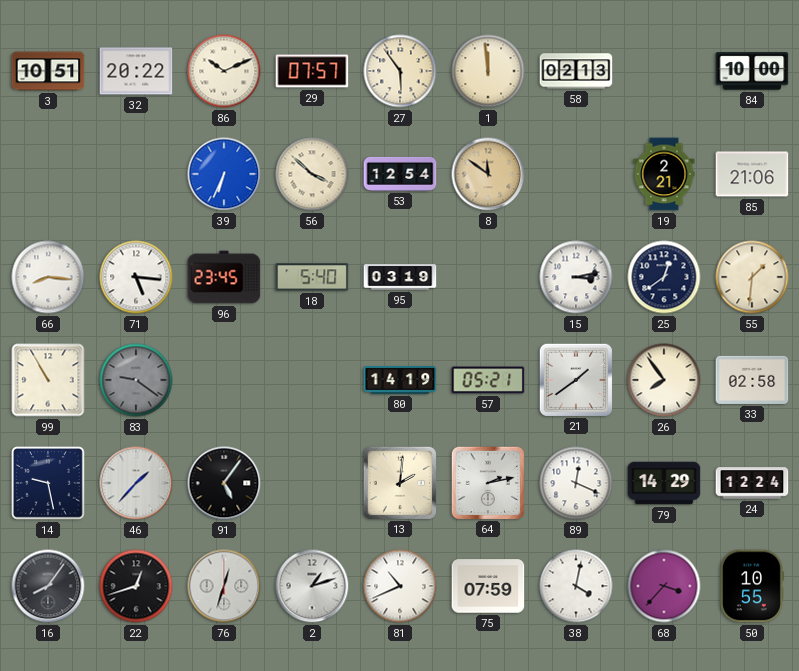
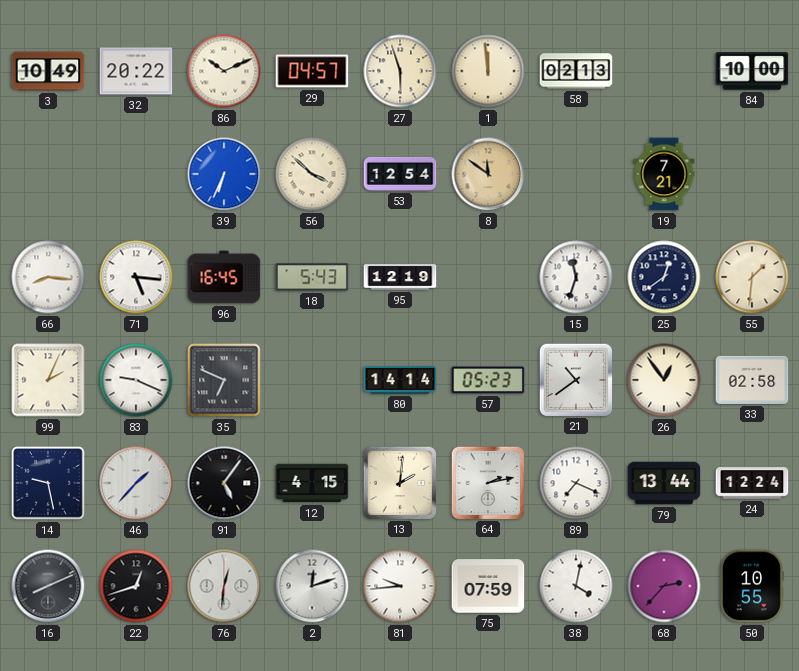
3: 10:51 -> 10:49 (48, 71)
29: 07:57 -> 04:57 (312, 71)
27: 5:54 -> 5:57 (400, 71)
19: 2:21 -> 7:21 (664, 174)
85: 21:06 -> none (752, 174)
96: 23:45 -> 16:45 (224, 277)
18: 5:40 -> 5:43 (312, 277)
95: 03:19 -> 12:19 (400, 277)
15: 3:13 -> 11:33 (576, 277)
99: 10:55 -> 2:04 (48, 380)
83: 9:21 -> 9:19 (136, 380)
83 dial: grey -> white (136, 380)
35: none -> 6:49 (224, 380)
80: 14:19 -> 14:14 (400, 380)
57: 05:21 -> 05:23 (488, 380)
21: 1:39 -> 10:39 (575, 379)
26: 7:54 -> 12:54 (664, 380)
12: none -> 4:15 (312, 483)
89: 12:19 -> 7:19 (576, 483)
79: 14:29 -> 13:44 (664, 483)
16: 8:06 -> 8:11 (48, 586)
76: 12:33 -> 12:31 (224, 586)
2: 1:12 -> 12:12 (312, 586)
81: 10:41 -> 9:44 (400, 586)
68: 3:37 -> 2:37 (664, 586)
